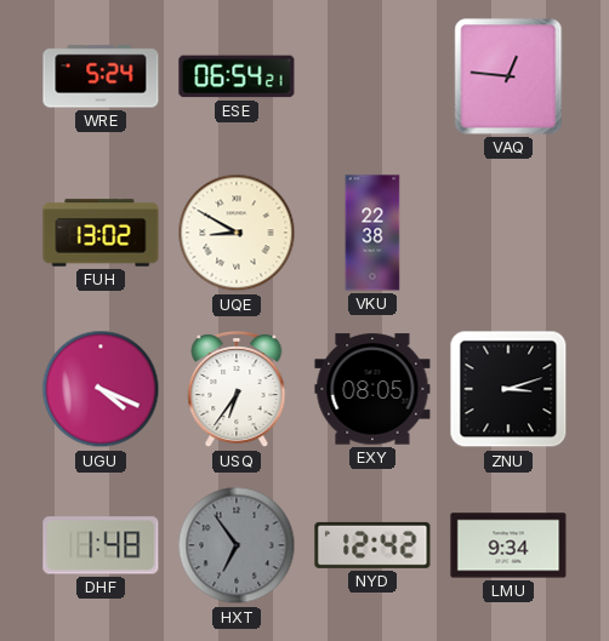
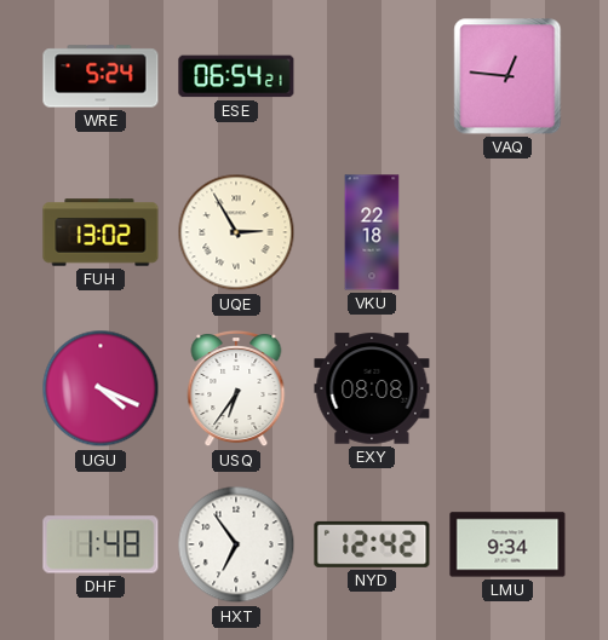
UQE: 8:50 -> 2:55 (236, 232)
VKU: 22:38 -> 22:18 (372, 232)
EXY: 08:05 -> 08:08 (372, 388)
ZNU: 3:12 -> none (508, 389)
HXT dial: grey -> white (236, 544)
